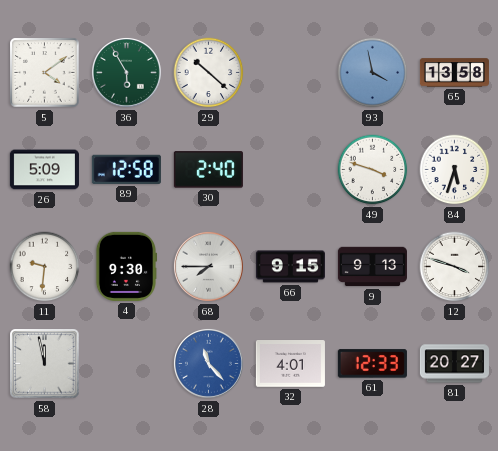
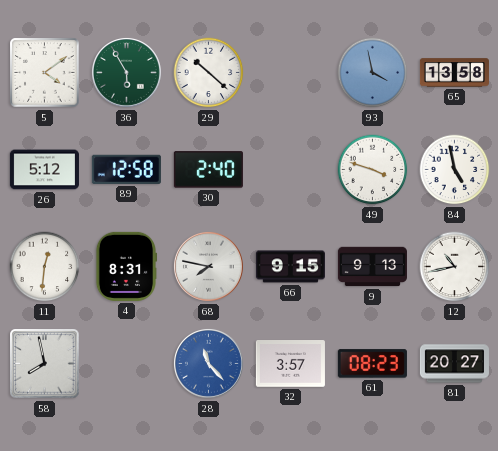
26: 5:09 -> 5:12 (44, 170)
84: 5:33 -> 4:58 (455, 170)
11: 9:31 -> 12:31 (45, 267)
4: 9:30 -> 8:31 (126, 266)
68: 7:45 -> 7:47 (208, 266)
12: 3:48 -> 10:43 (455, 267)
58: 11:58 -> 7:58 (45, 364)
32: 4:01 -> 3:57 (290, 364)
61: 12:33 -> 08:23 (372, 364)
